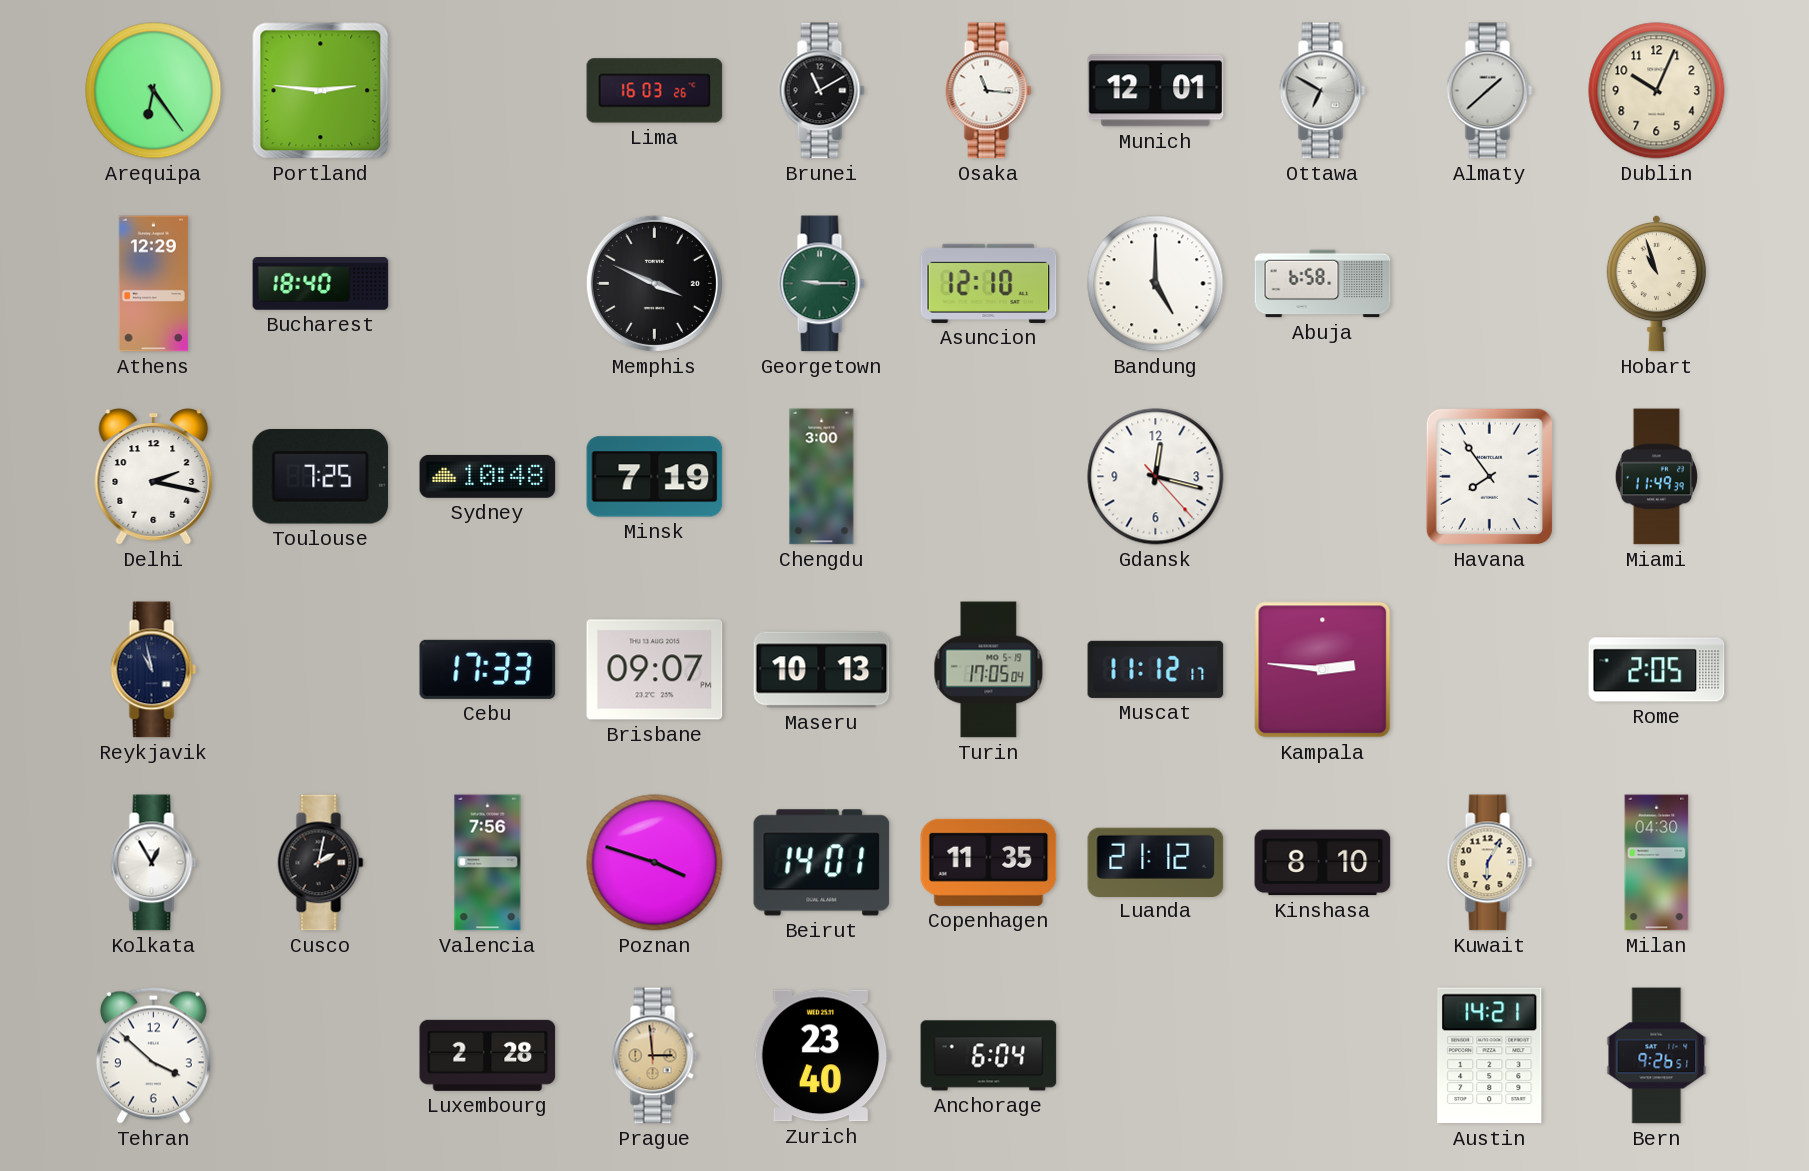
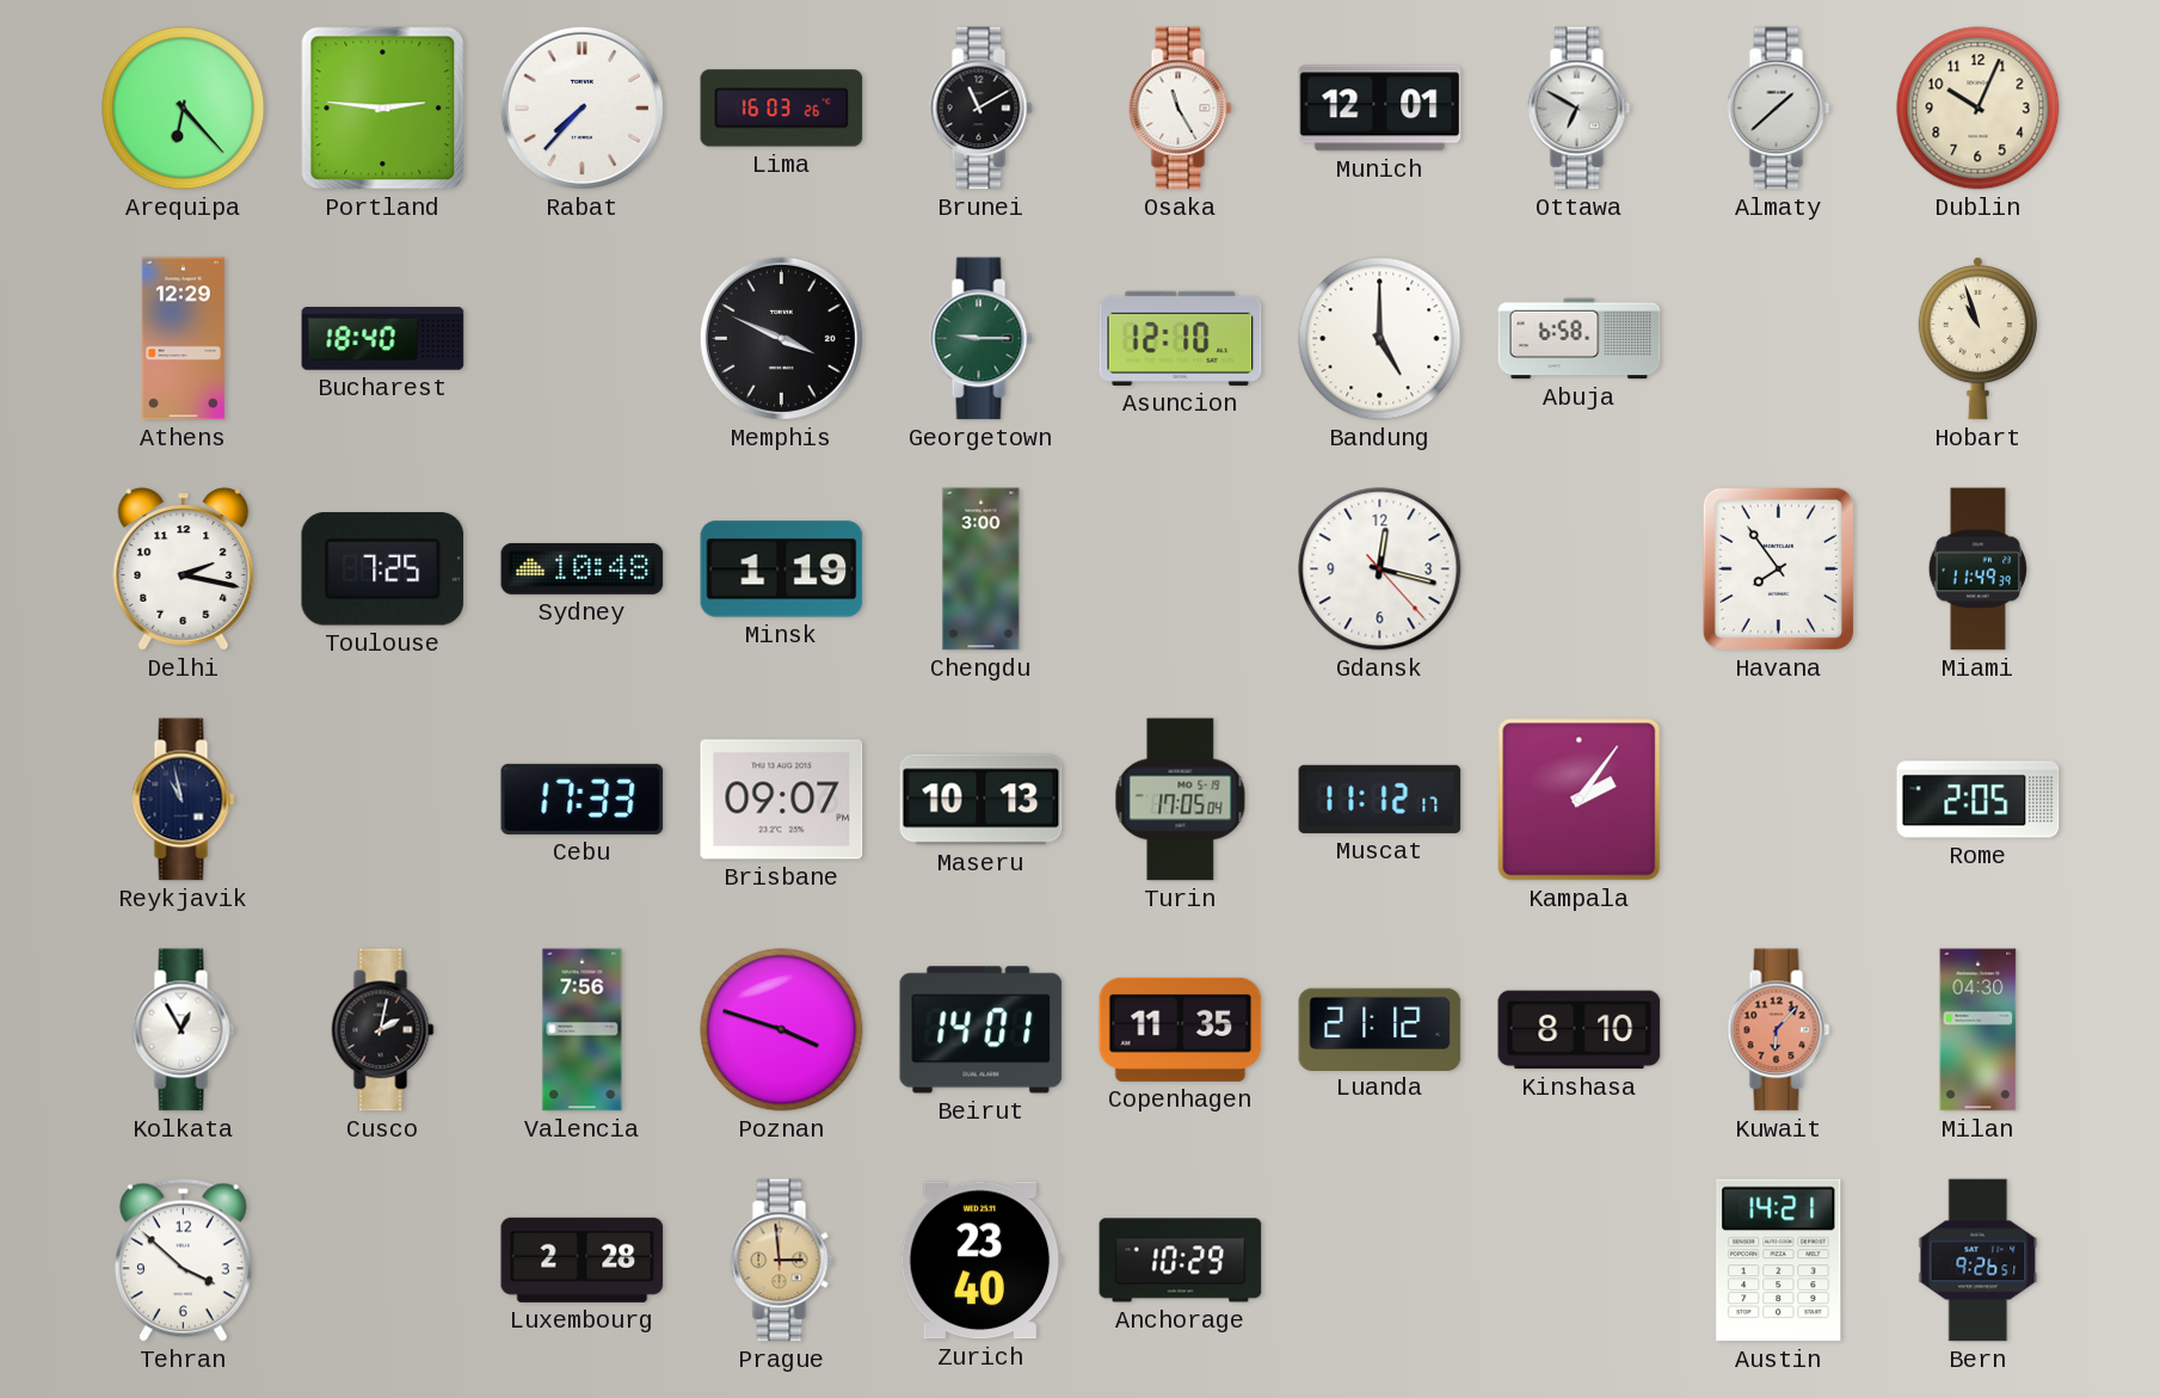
Arequipa: 6:24 -> 6:23 (184, 109)
Rabat: none -> 7:37 (581, 107)
Osaka: 11:16 -> 11:25 (1181, 109)
Minsk: 7:19 -> 1:19 (782, 569)
Kampala: 2:46 -> 2:06 (1580, 800)
Kuwait: 6:05 -> 6:07 (1779, 1030)
Kuwait dial: cream -> salmon (1779, 1030)
Anchorage: 6:04 -> 10:29 (1181, 1261)
